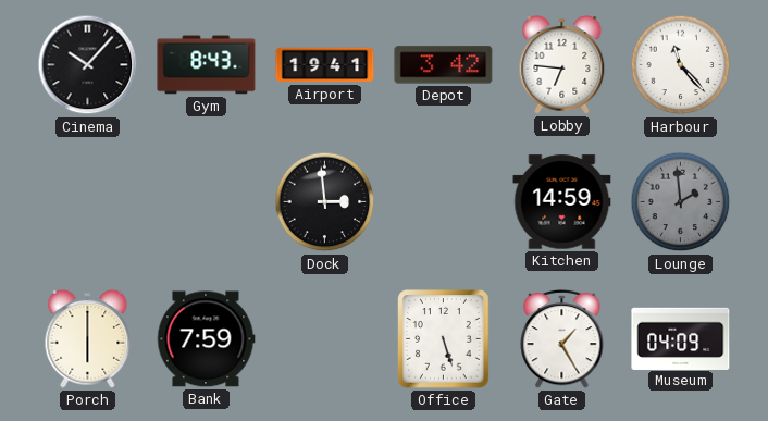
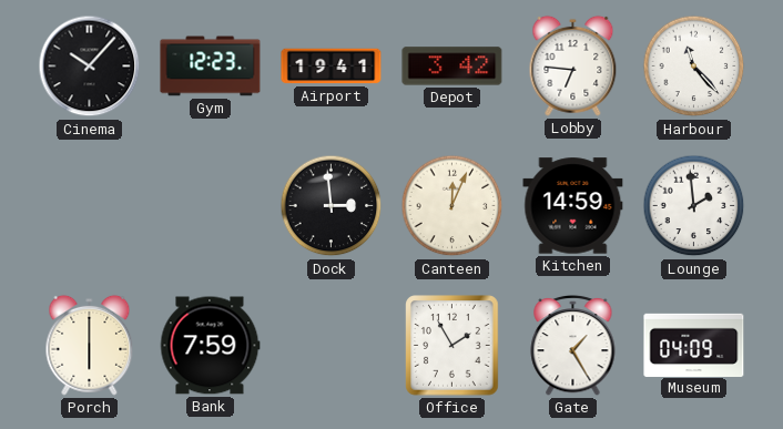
Gym: 8:43 -> 12:23 (211, 67)
Canteen: none -> 12:04 (452, 206)
Lounge dial: grey -> white (694, 206)
Office: 5:27 -> 1:55 (452, 346)
